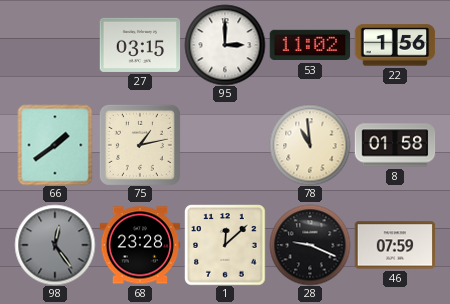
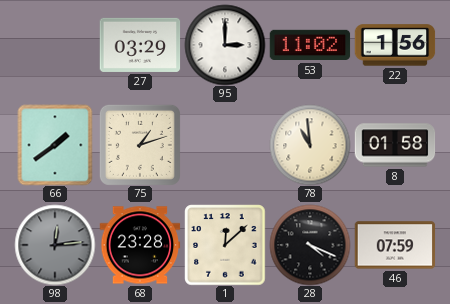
27: 03:15 -> 03:29 (140, 45)
75: 1:13 -> 1:12 (140, 145)
98: 12:24 -> 12:14 (55, 245)
28: 9:19 -> 4:19 (310, 245)
